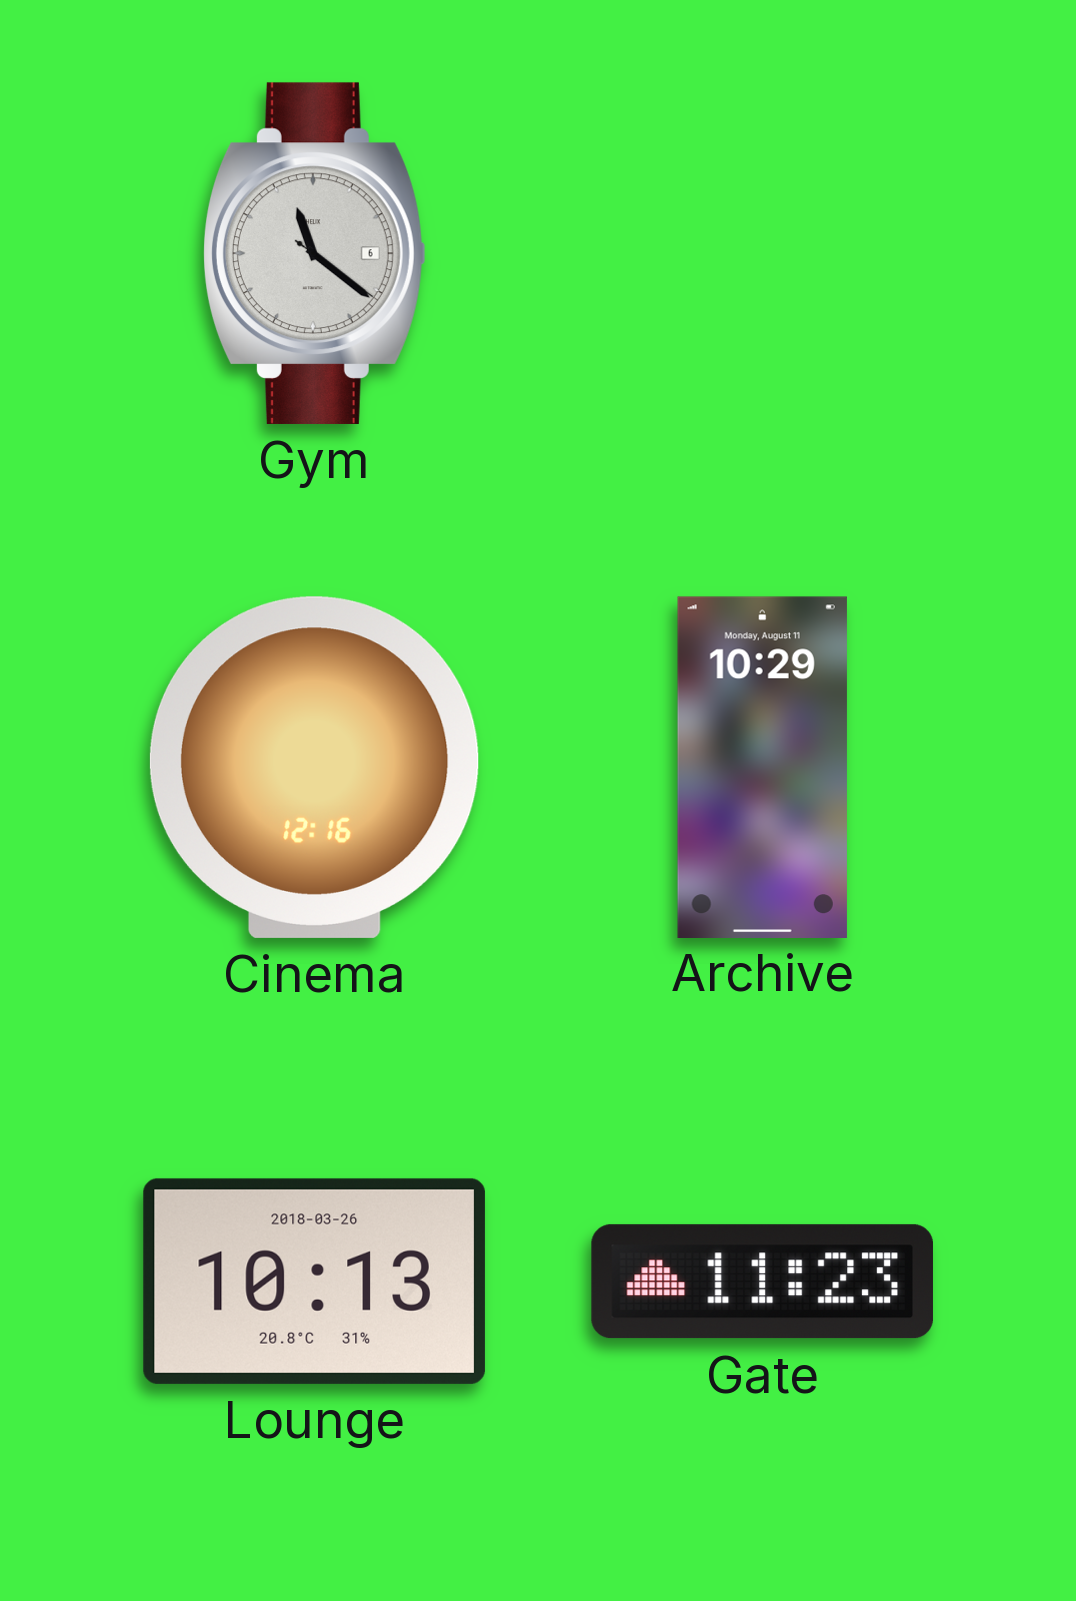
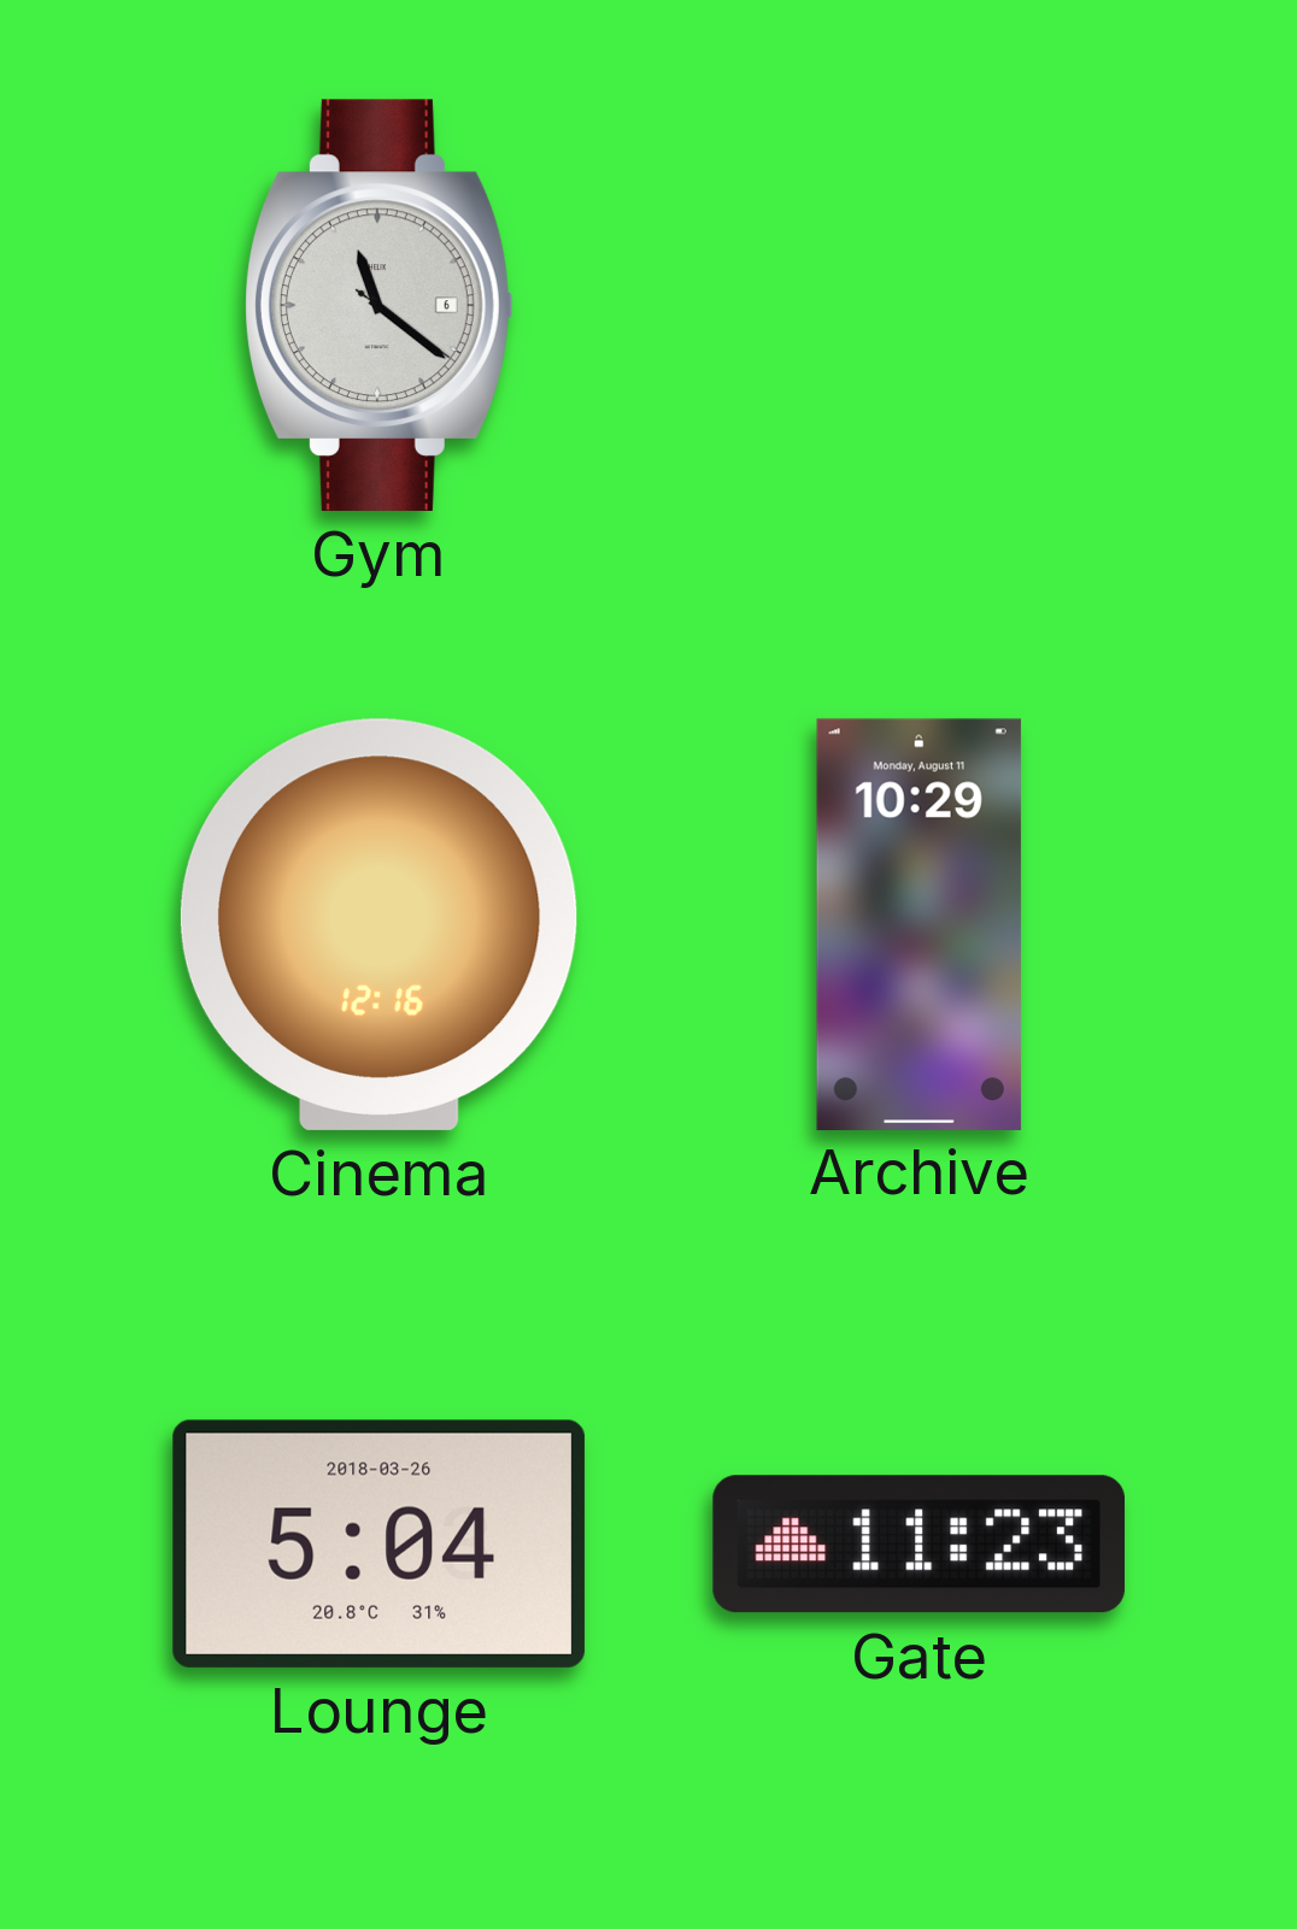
Lounge: 10:13 -> 5:04 (378, 1543)
